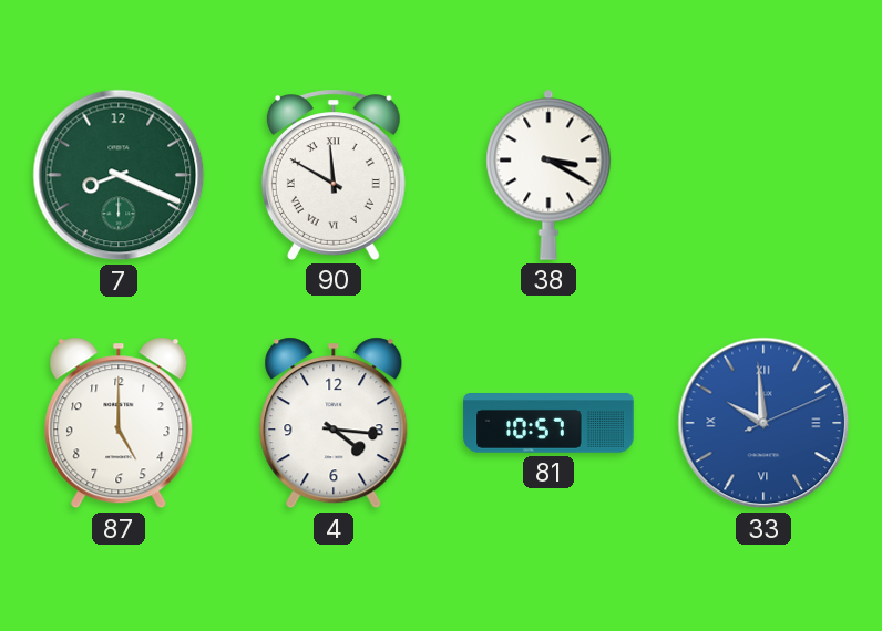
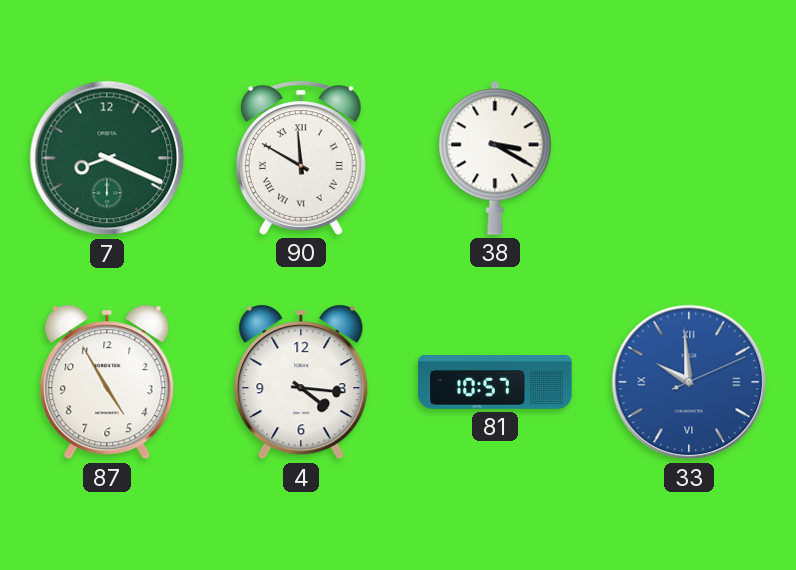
87: 5:00 -> 4:55 (107, 382)
